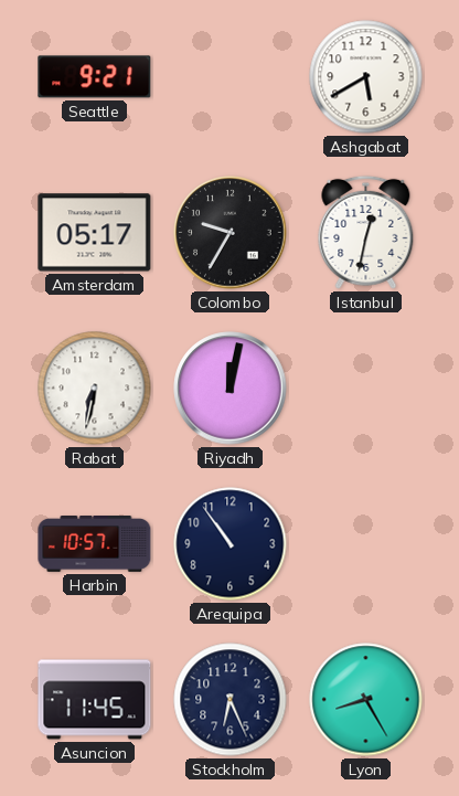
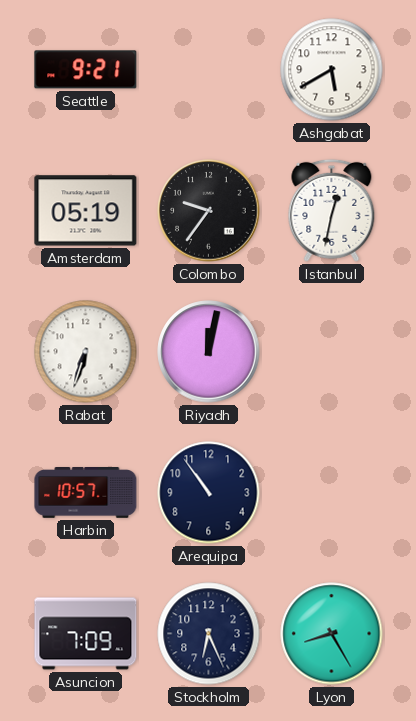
Amsterdam: 05:17 -> 05:19 (86, 211)
Colombo: 9:35 -> 9:36 (209, 211)
Rabat: 6:32 -> 6:33 (86, 352)
Asuncion: 11:45 -> 7:09 (86, 634)
